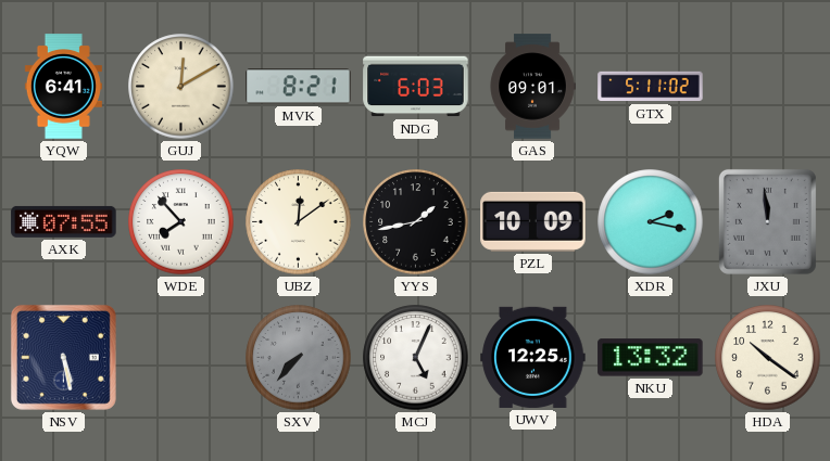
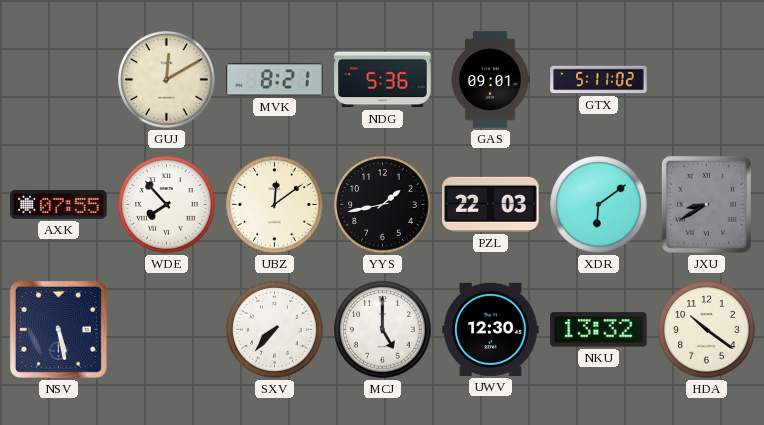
YQW: 6:41 -> none (63, 87)
NDG: 6:03 -> 5:36 (383, 80)
PZL: 10:09 -> 22:03 (491, 204)
XDR: 2:17 -> 6:09 (599, 205)
JXU: 11:59 -> 8:40 (706, 204)
SXV dial: grey -> white (275, 330)
MCJ: 5:04 -> 5:00 (383, 330)
UWV: 12:25 -> 12:30 (491, 329)
